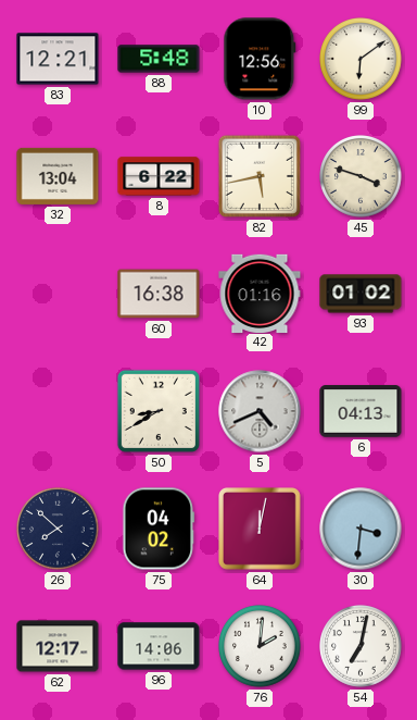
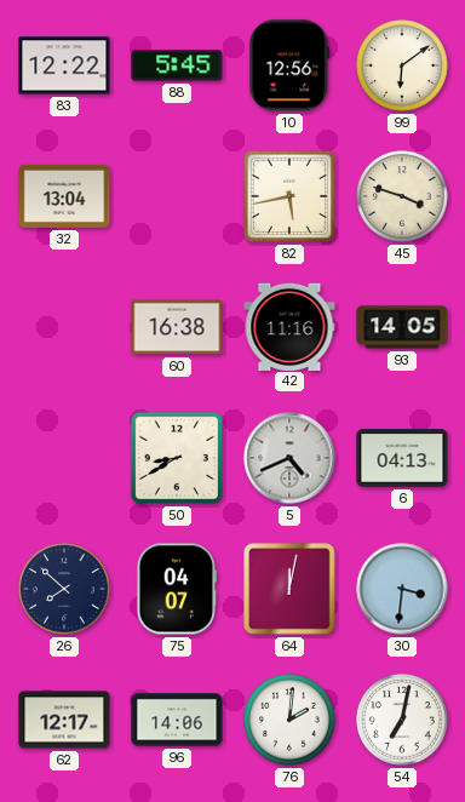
83: 12:21 -> 12:22 (64, 65)
88: 5:48 -> 5:45 (177, 65)
8: 6:22 -> none (159, 176)
42: 01:16 -> 11:16 (289, 326)
93: 01:02 -> 14:05 (402, 327)
75: 04:02 -> 04:07 (177, 589)
